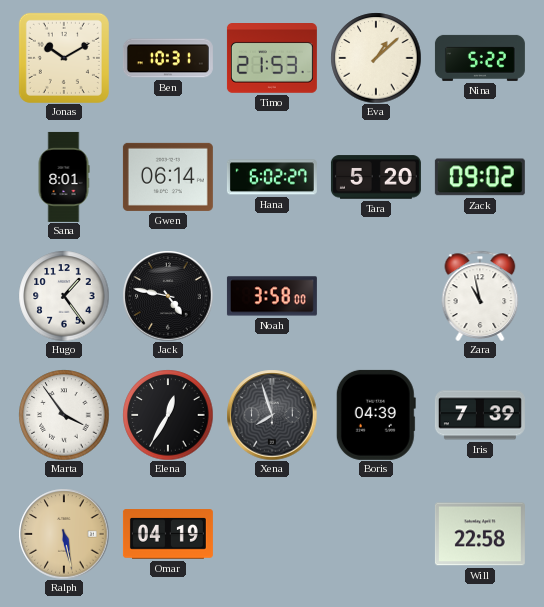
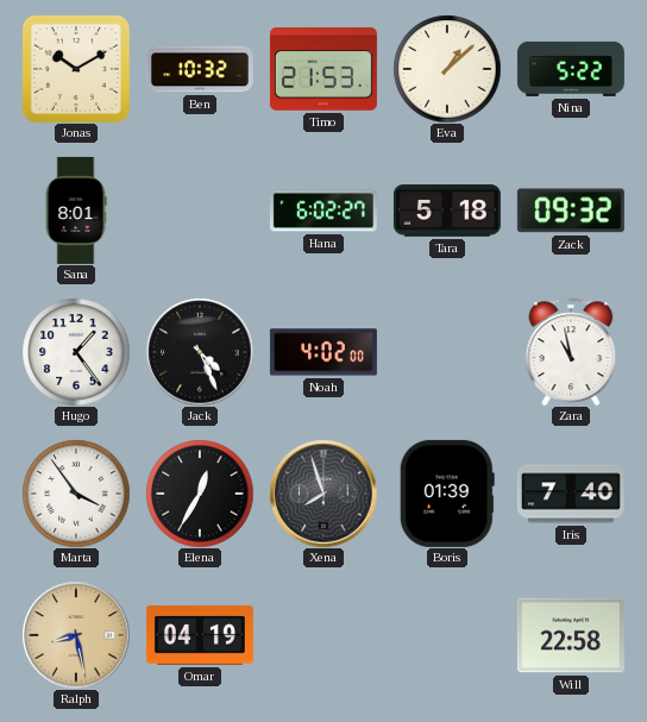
Ben: 10:31 -> 10:32 (200, 69)
Gwen: 06:14 -> none (168, 177)
Tara: 5:20 -> 5:18 (447, 211)
Zack: 09:02 -> 09:32 (571, 211)
Jack: 4:47 -> 4:26 (200, 352)
Noah: 3:58 -> 4:02 (323, 352)
Boris: 04:39 -> 01:39 (447, 494)
Iris: 7:39 -> 7:40 (571, 494)
Ralph: 5:28 -> 8:28 (76, 635)
